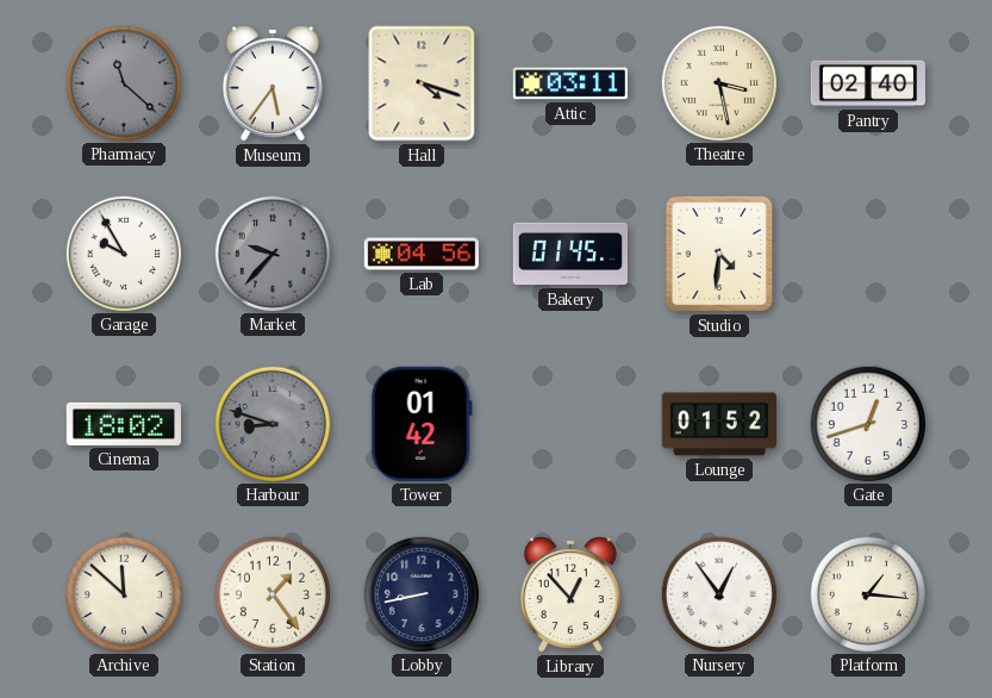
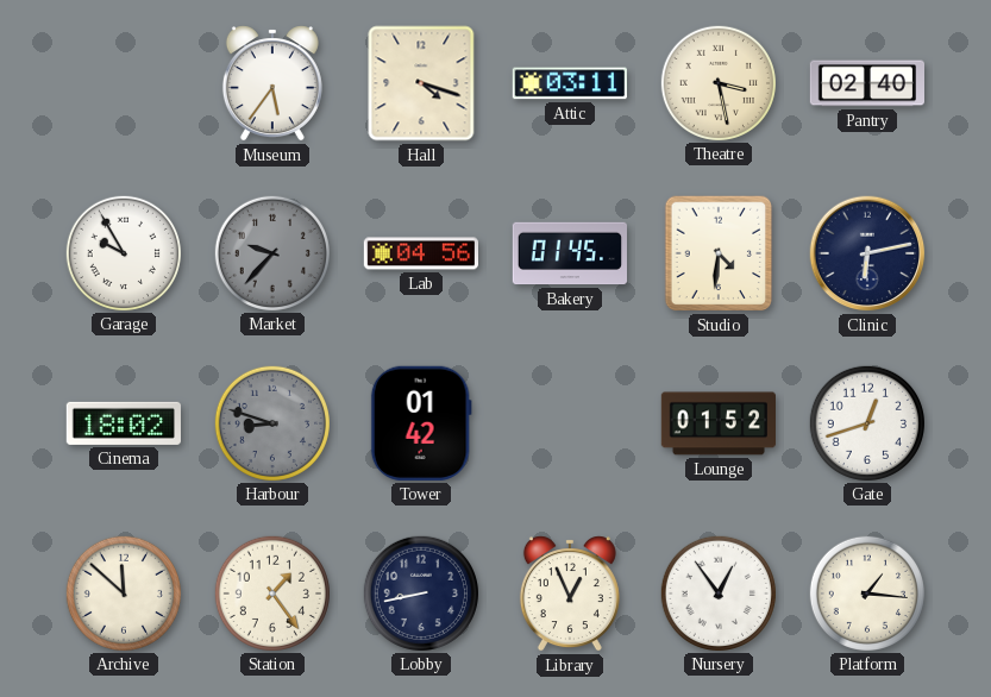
Pharmacy: 11:22 -> none (123, 82)
Clinic: none -> 6:13 (867, 253)
Library: 12:53 -> 12:56 (570, 594)
